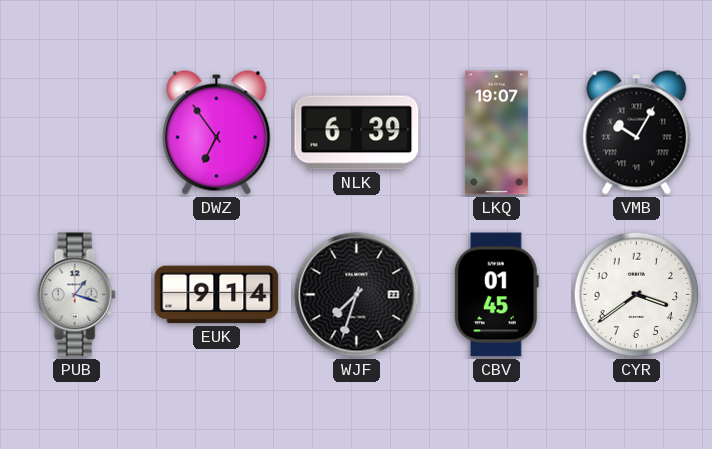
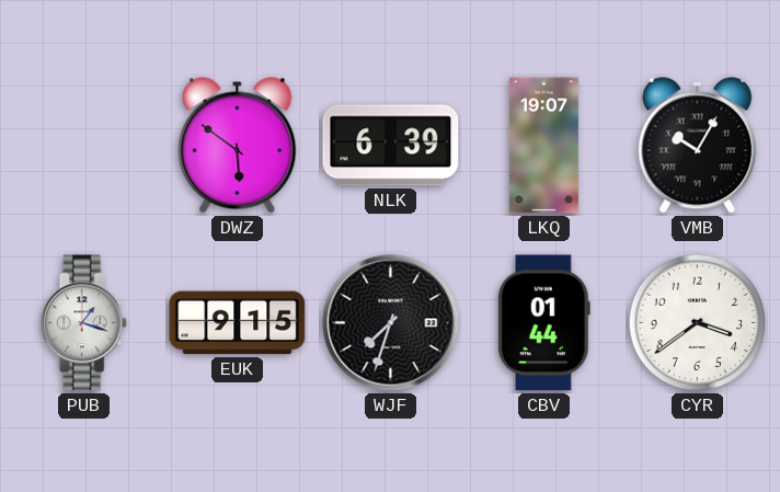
DWZ: 6:54 -> 5:51 (238, 146)
EUK: 9:14 -> 9:15 (238, 323)
CBV: 01:45 -> 01:44 (543, 323)
